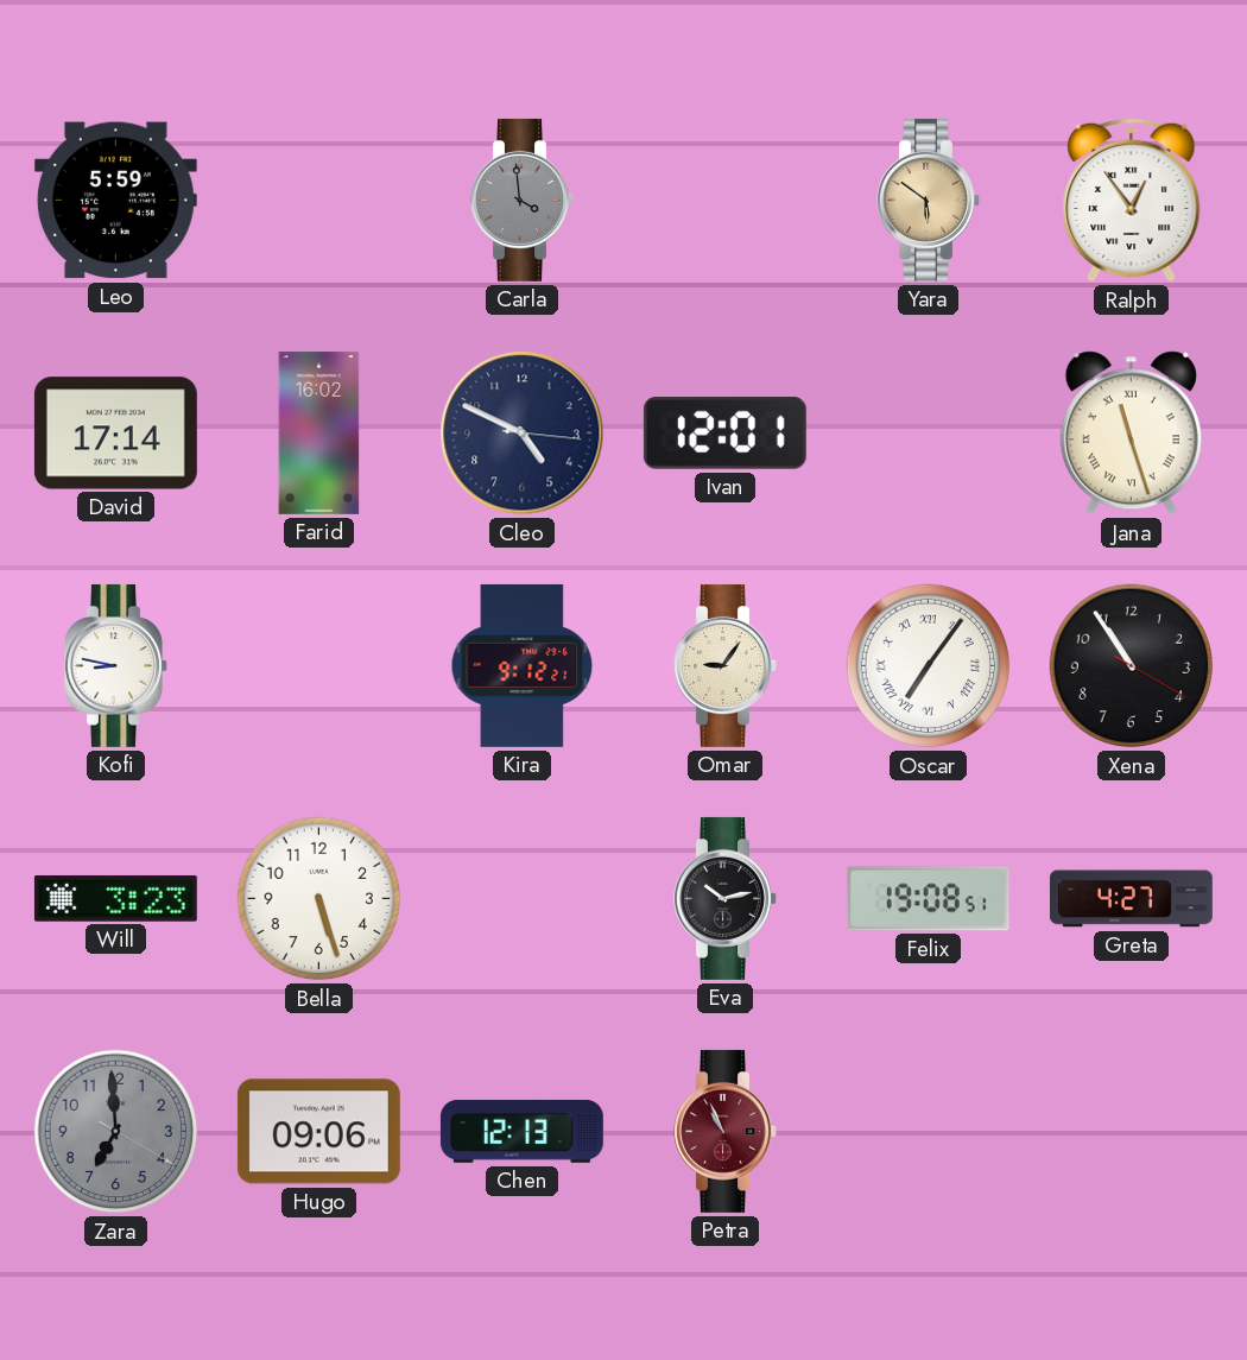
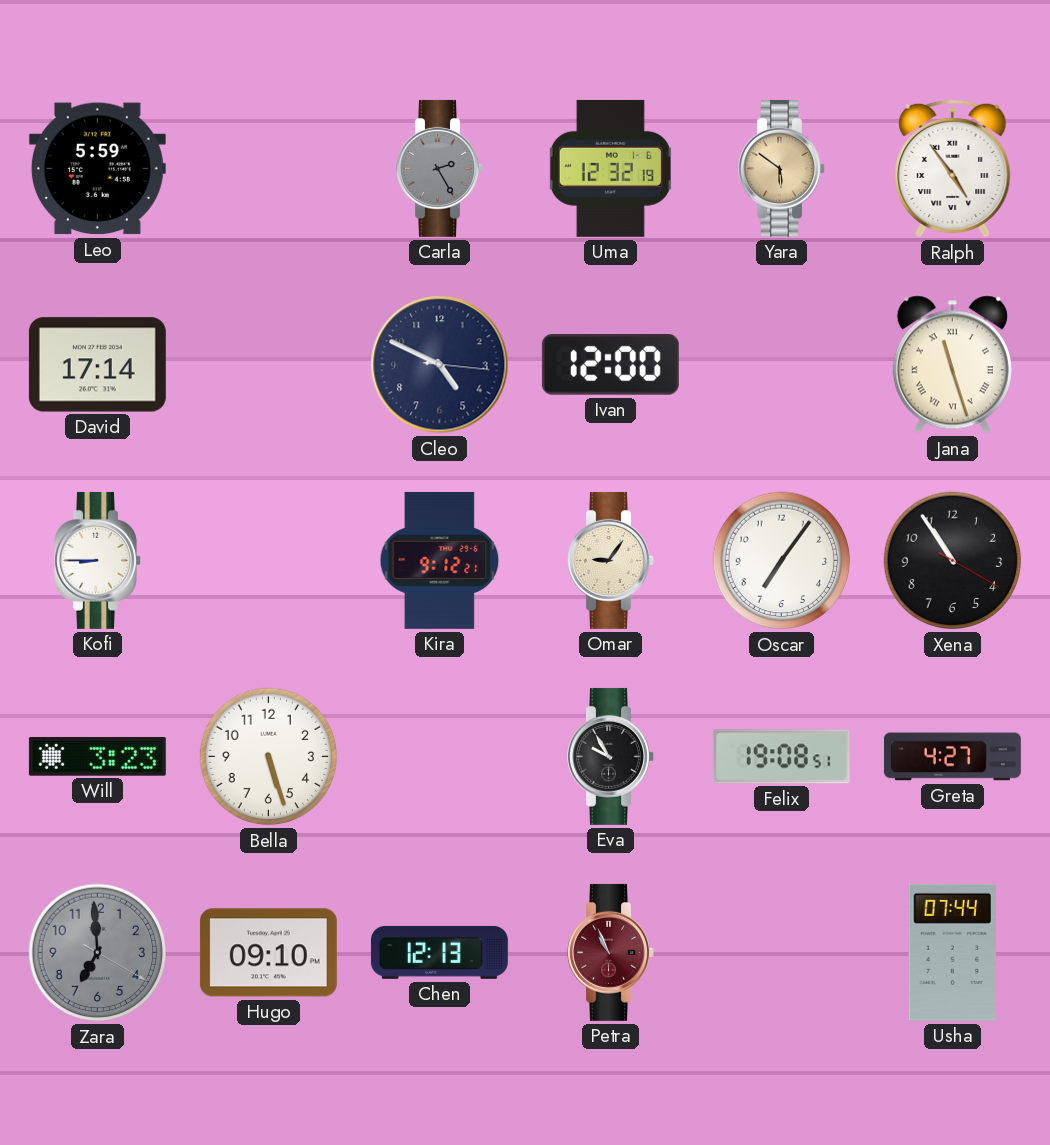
Carla: 3:59 -> 2:25 (440, 168)
Uma: none -> 12:32 (610, 168)
Ralph: 12:54 -> 4:54 (953, 169)
Farid: 16:02 -> none (319, 432)
Ivan: 12:01 -> 12:00 (610, 365)
Kofi: 8:47 -> 8:45 (98, 560)
Oscar numerals: Roman -> Arabic (782, 561)
Eva: 10:13 -> 9:55 (611, 756)
Hugo: 09:06 -> 09:10 (268, 953)
Usha: none -> 07:44 (952, 952)
